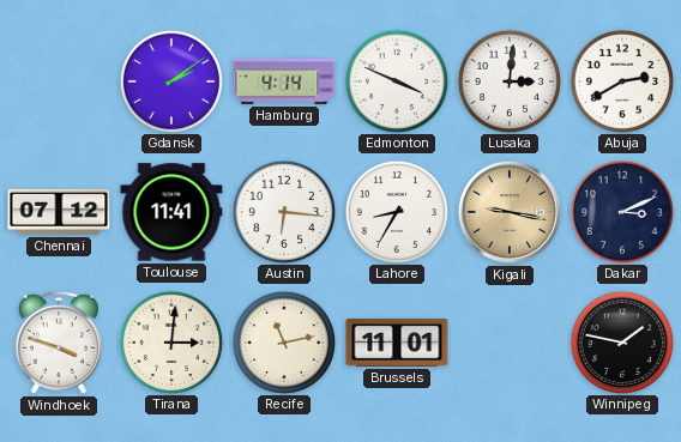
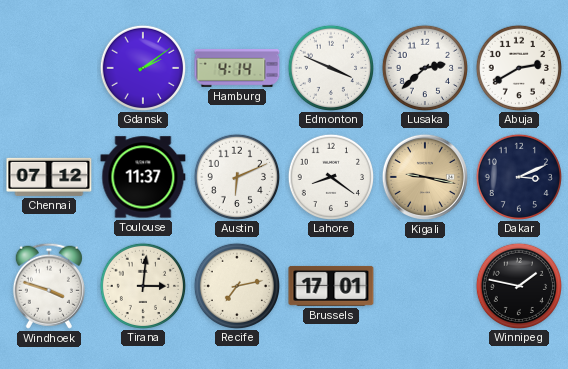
Lusaka: 3:01 -> 2:38 (424, 67)
Toulouse: 11:41 -> 11:37 (143, 177)
Austin: 6:16 -> 6:11 (236, 176)
Lahore: 8:35 -> 8:21 (330, 176)
Recife: 11:13 -> 7:13 (236, 285)
Brussels: 11:01 -> 17:01 (331, 286)
